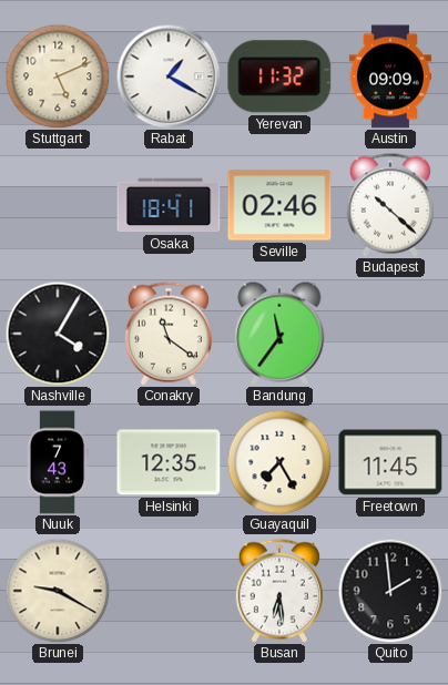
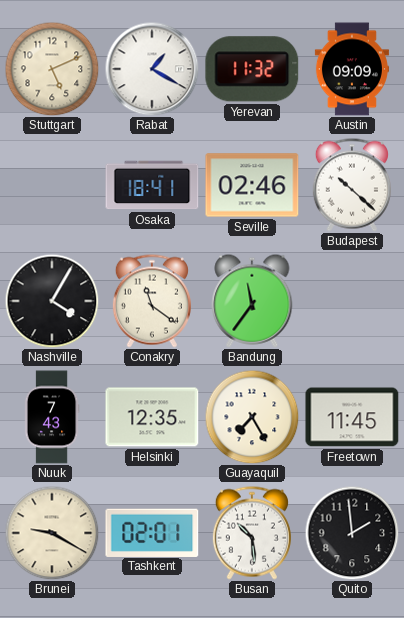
Tashkent: none -> 02:01 (152, 532)
Busan: 6:29 -> 10:29 (252, 533)
